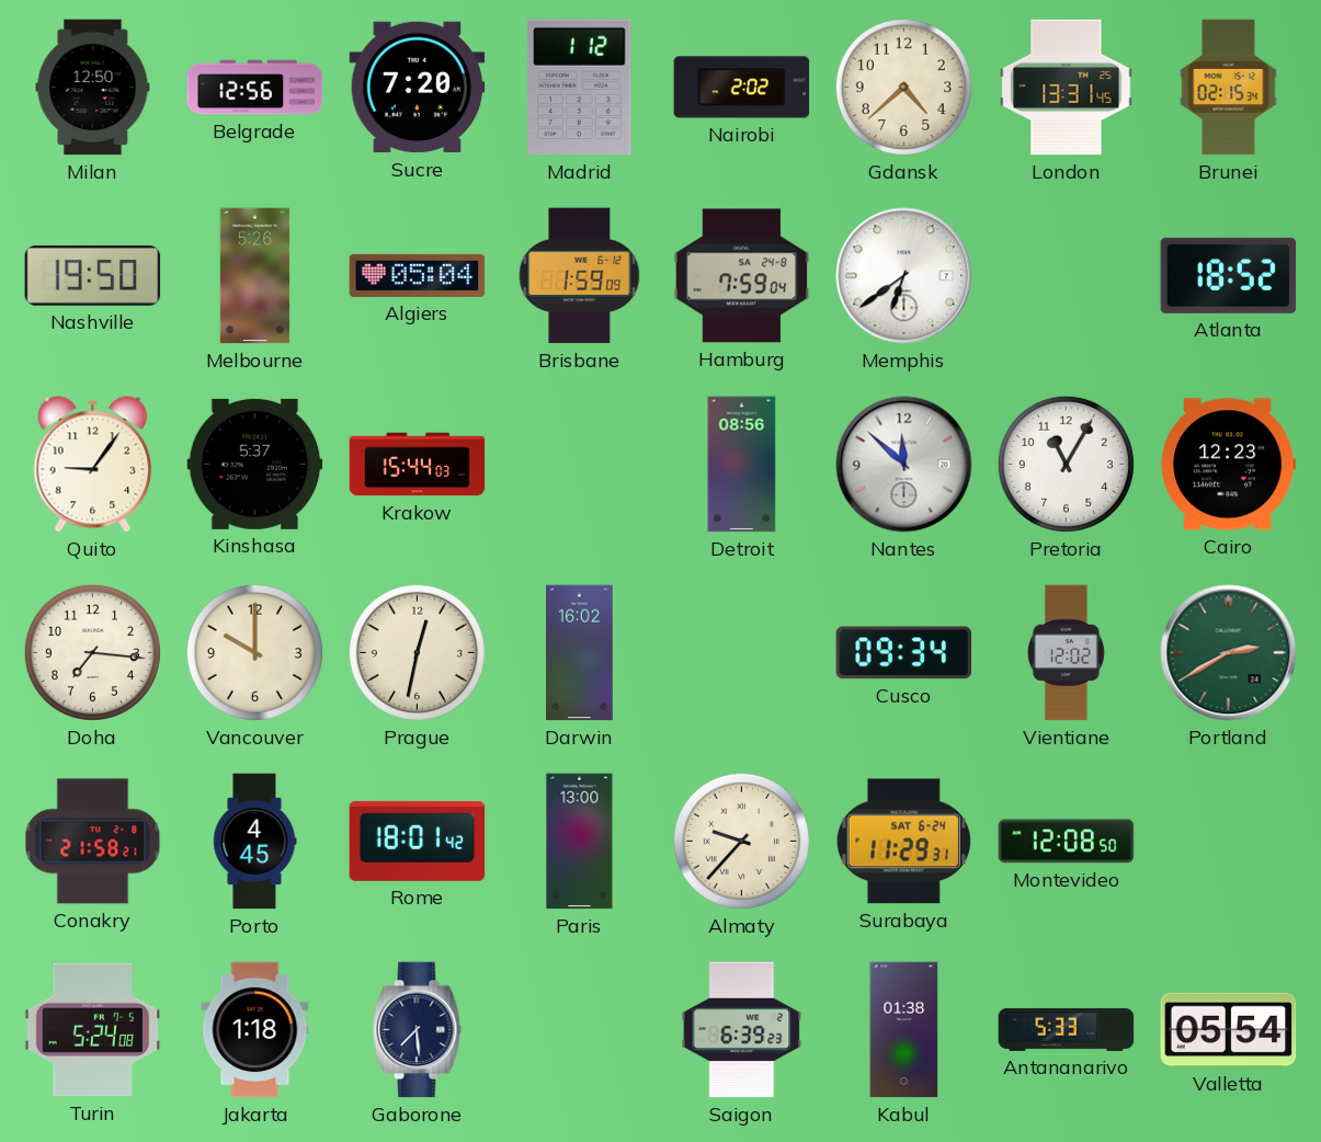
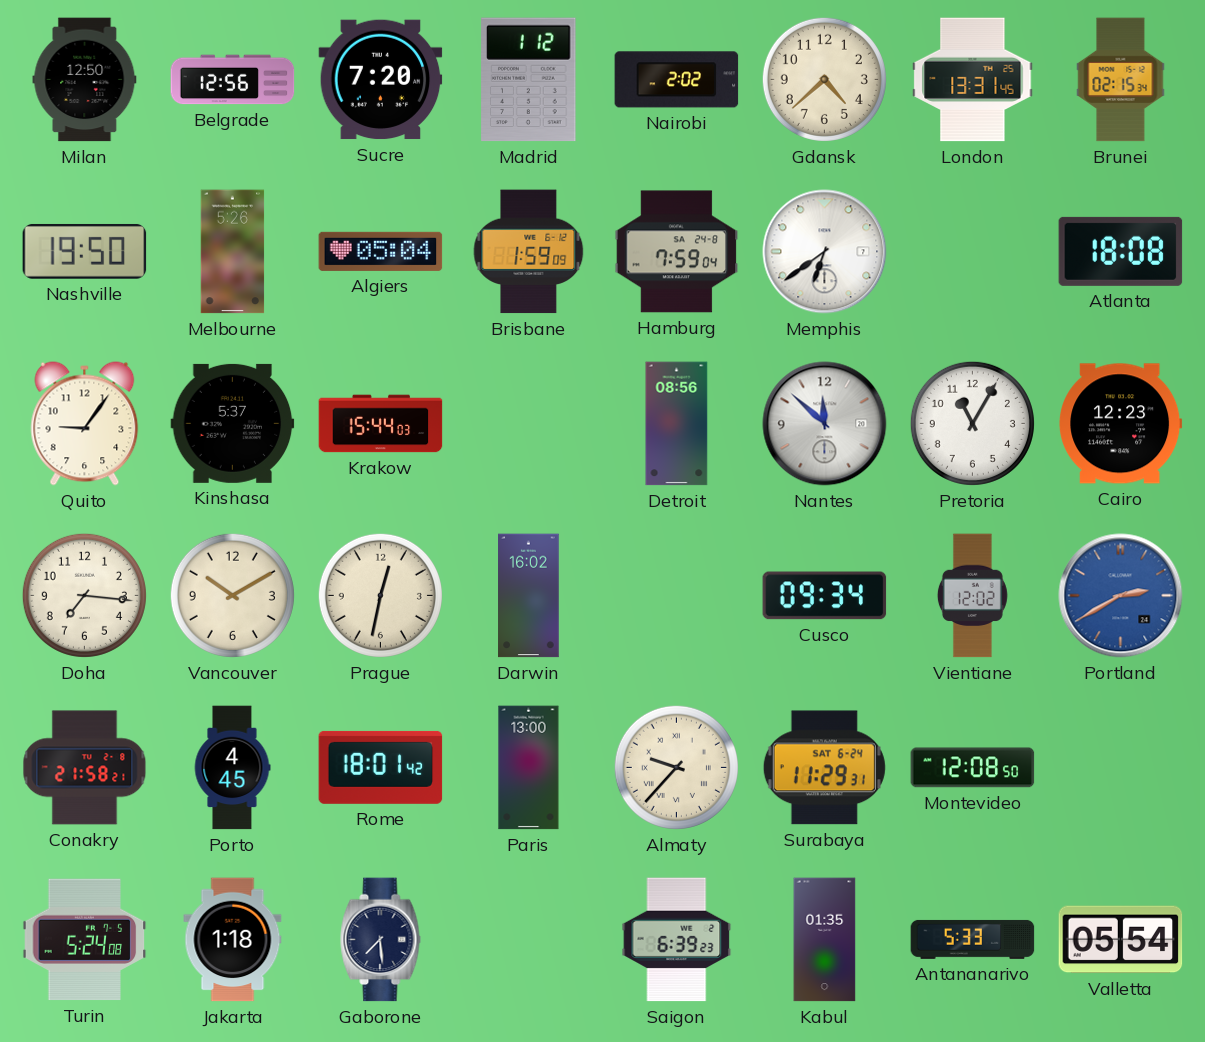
Atlanta: 18:52 -> 18:08 (1121, 251)
Vancouver: 10:00 -> 10:10 (232, 595)
Portland dial: green -> blue (1121, 596)
Kabul: 01:38 -> 01:35 (825, 940)
